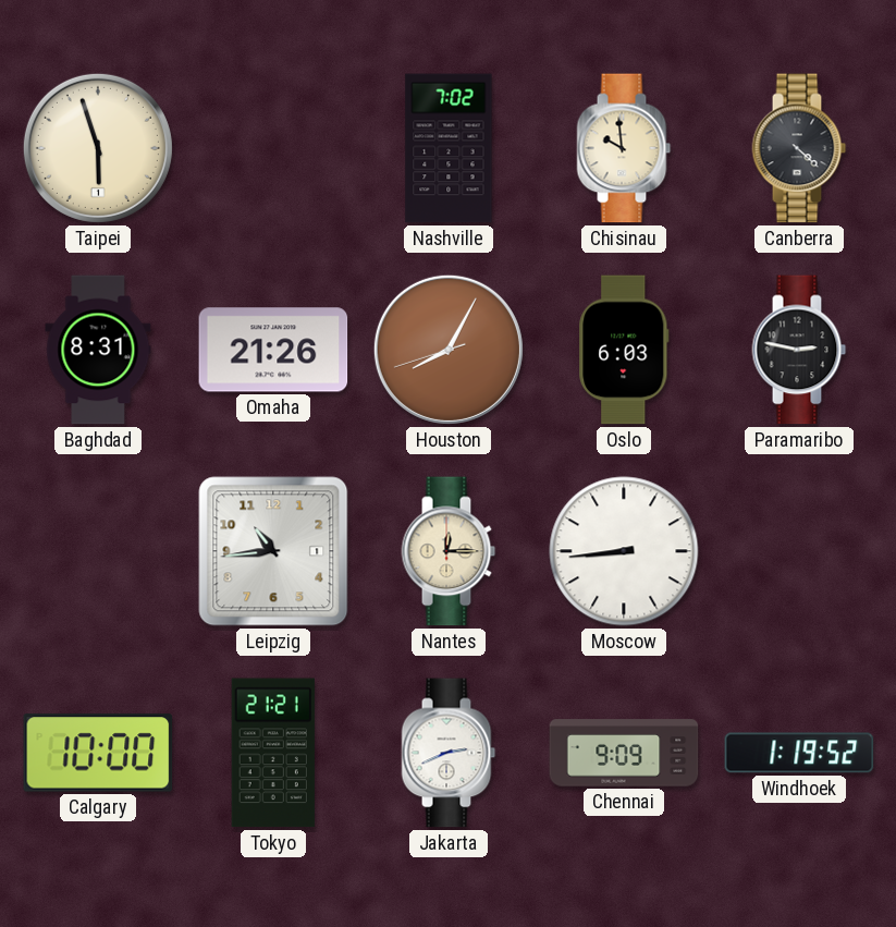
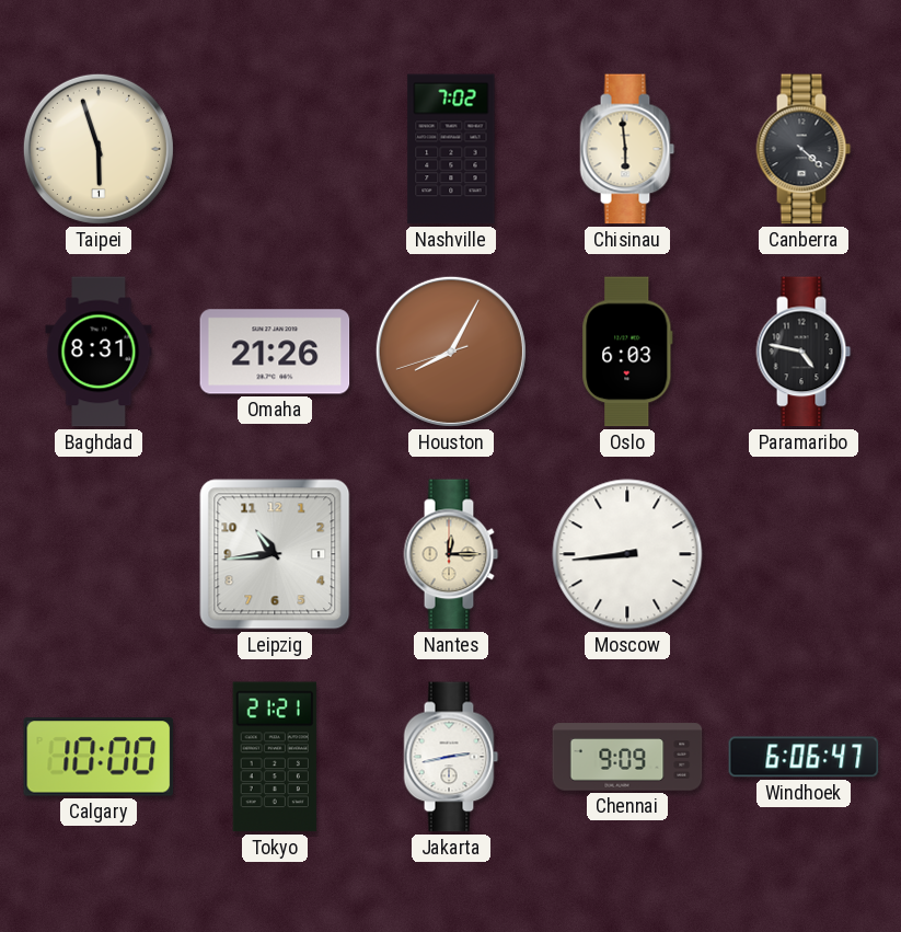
Chisinau: 9:59 -> 5:59 (627, 149)
Paramaribo: 2:47 -> 4:47 (804, 352)
Jakarta: 2:41 -> 2:43 (451, 757)
Windhoek: 1:19 -> 6:06 (804, 757)
